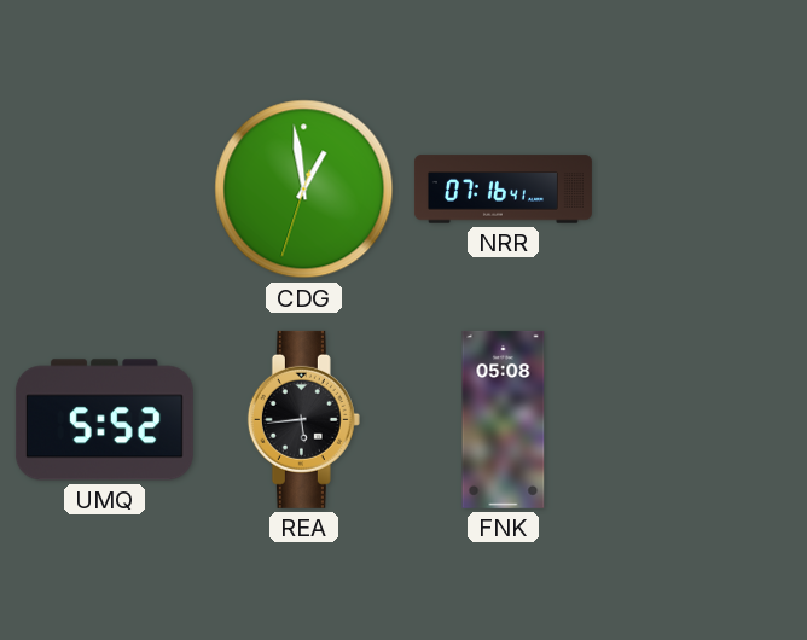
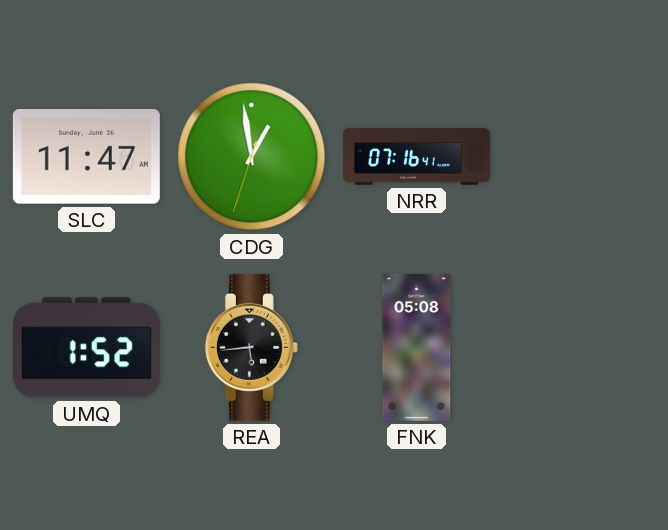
SLC: none -> 11:47 (86, 157)
UMQ: 5:52 -> 1:52 (86, 348)
